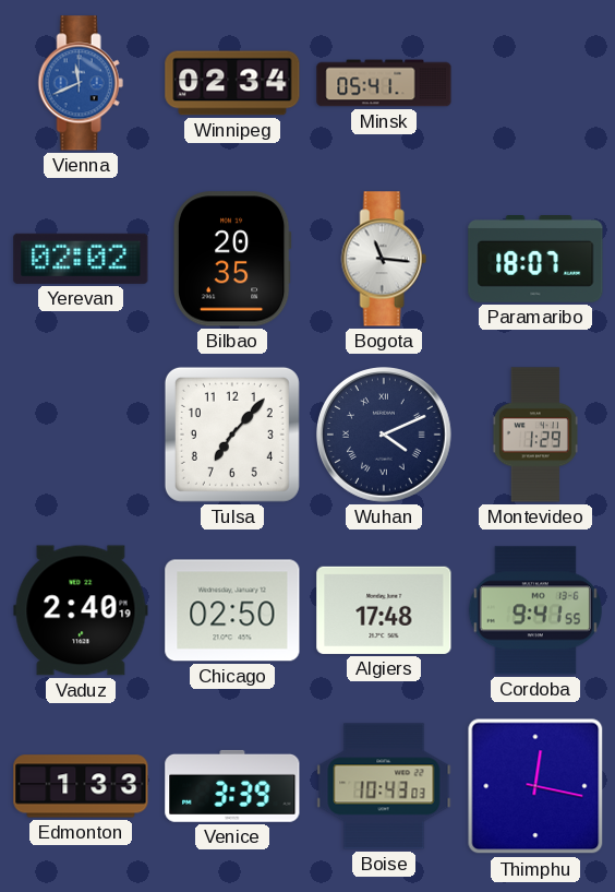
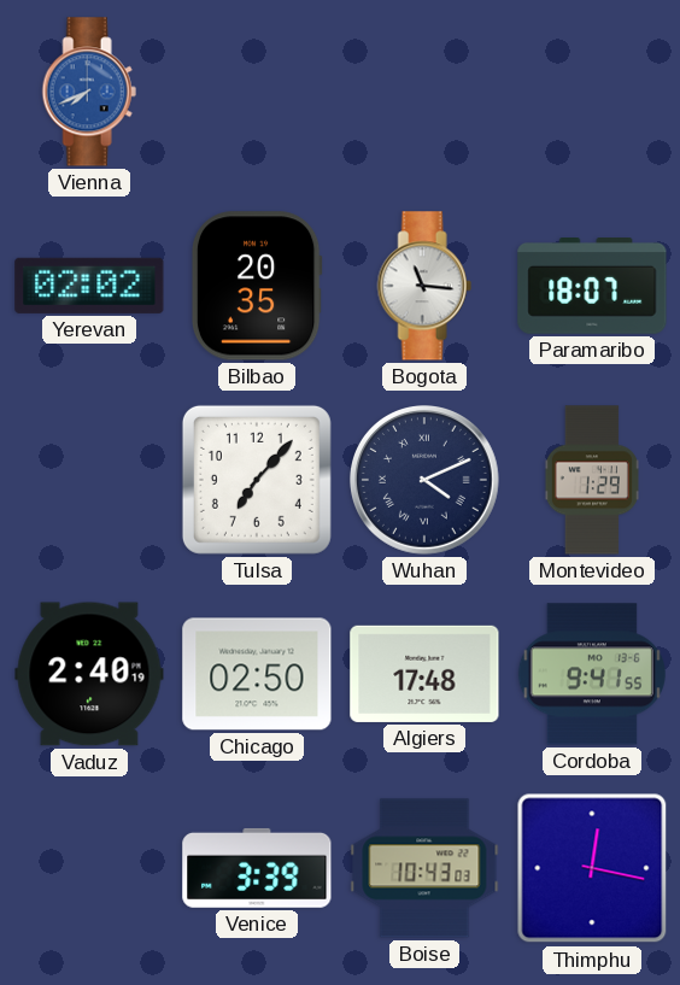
Vienna: 11:41 -> 7:41 (89, 92)
Winnipeg: 02:34 -> none (232, 83)
Minsk: 05:41 -> none (384, 83)
Edmonton: 1:33 -> none (81, 786)
